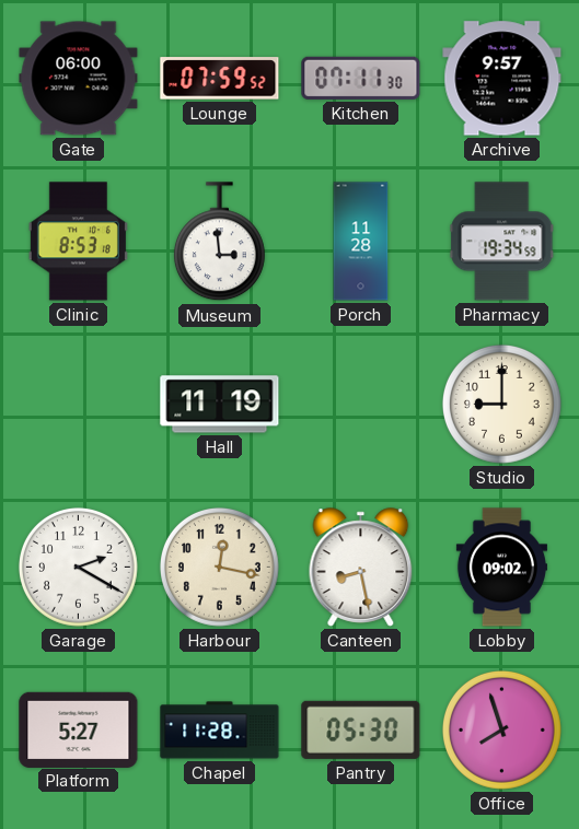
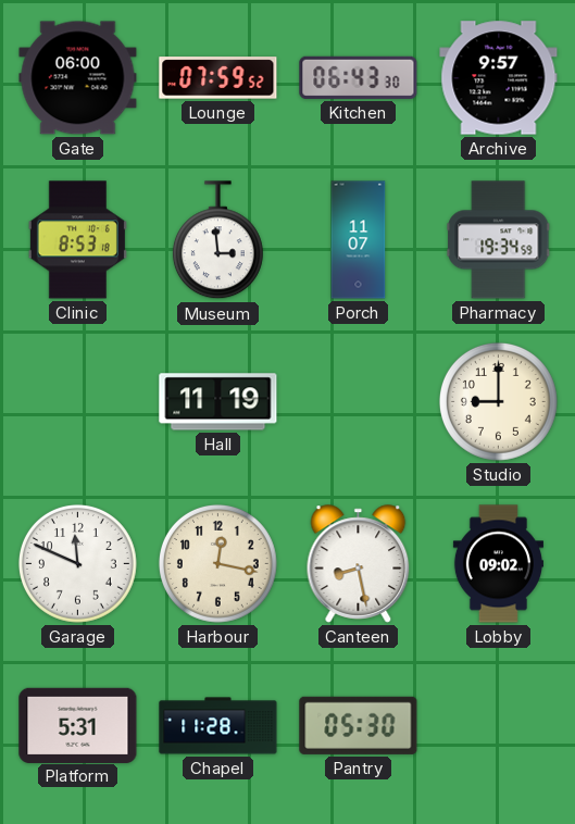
Kitchen: 07:11 -> 06:43 (359, 77)
Porch: 11:28 -> 11:07 (359, 240)
Garage: 2:20 -> 11:49 (77, 563)
Platform: 5:27 -> 5:31 (78, 725)
Office: 7:57 -> none (501, 729)
